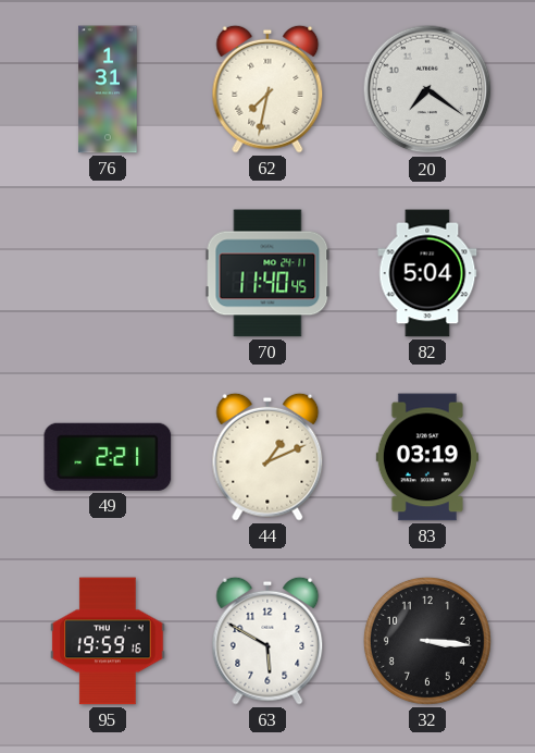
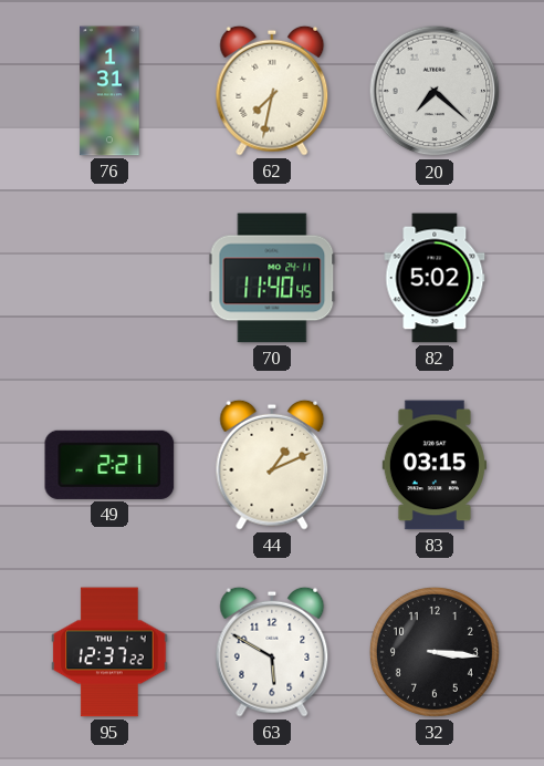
20: 7:21 -> 7:22 (435, 91)
82: 5:04 -> 5:02 (435, 278)
83: 03:19 -> 03:15 (435, 465)
95: 19:59 -> 12:37 (109, 652)
